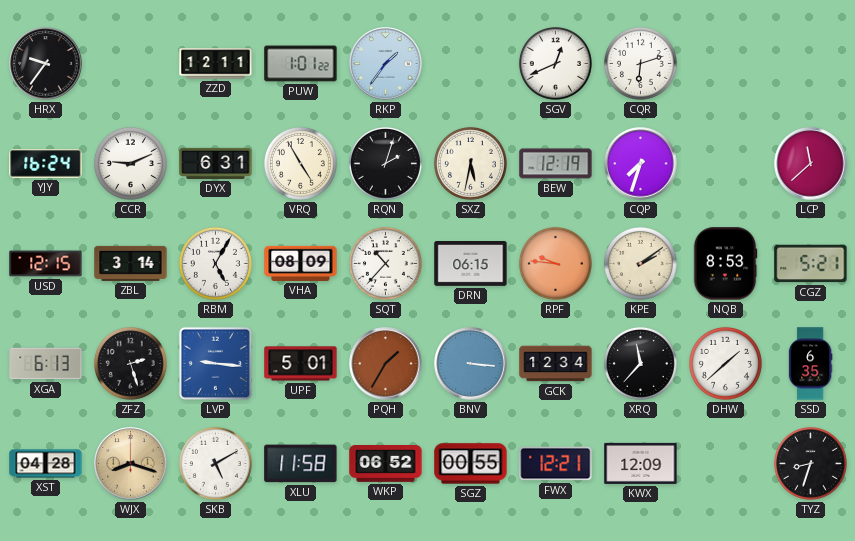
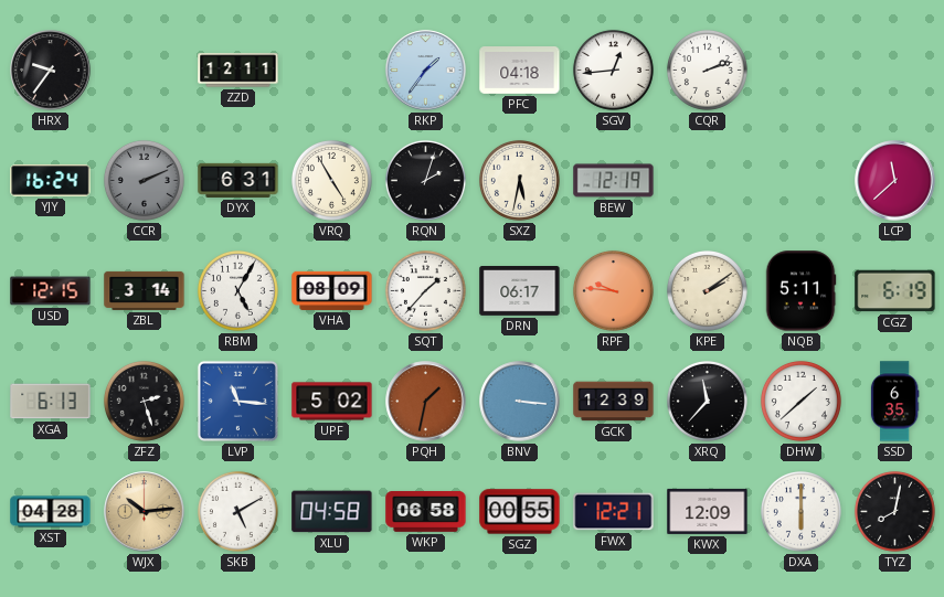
PUW: 1:01 -> none (301, 64)
PFC: none -> 04:18 (520, 71)
SGV: 12:41 -> 12:44 (613, 70)
CQR: 6:12 -> 2:12 (707, 70)
CCR: 9:11 -> 2:11 (144, 180)
CCR dial: white -> grey (144, 180)
CQP: 7:33 -> none (641, 164)
SQT: 10:37 -> 1:37 (425, 290)
DRN: 06:15 -> 06:17 (520, 291)
NQB: 8:53 -> 5:11 (800, 291)
CGZ: 5:21 -> 6:19 (895, 291)
LVP: 9:16 -> 11:16 (237, 401)
UPF: 5:01 -> 5:02 (332, 402)
PQH: 1:35 -> 1:32 (426, 402)
GCK: 12:34 -> 12:39 (614, 402)
WJX: 8:18 -> 10:14 (145, 512)
XLU: 11:58 -> 04:58 (332, 512)
WKP: 06:52 -> 06:58 (426, 512)
DXA: none -> 6:00 (800, 511)
TYZ: 8:33 -> 8:02 (894, 511)
